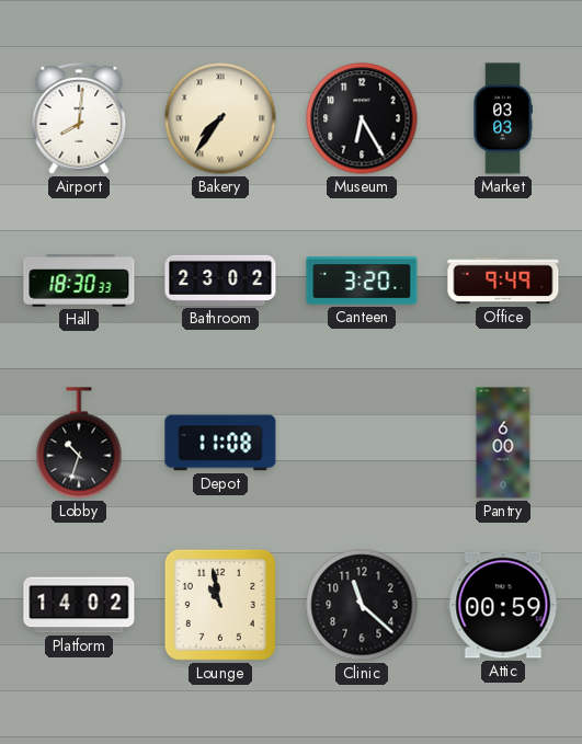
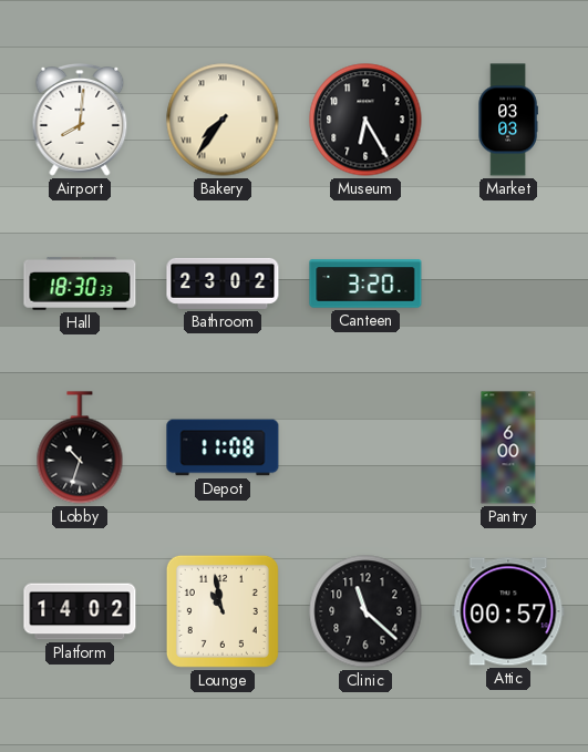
Office: 9:49 -> none (503, 281)
Attic: 00:59 -> 00:57 (508, 611)
